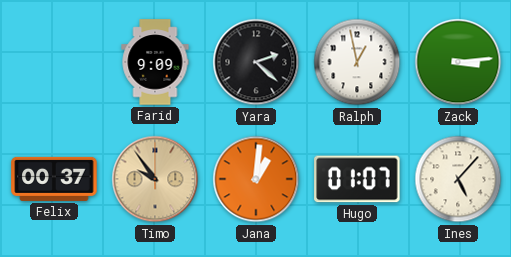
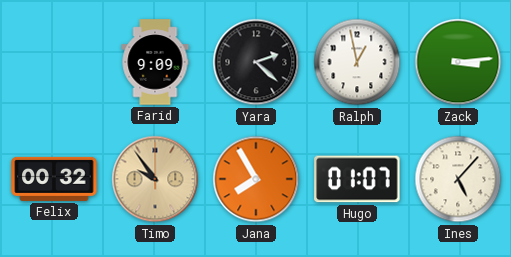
Felix: 00:37 -> 00:32 (54, 179)
Jana: 1:01 -> 7:55 (256, 179)
